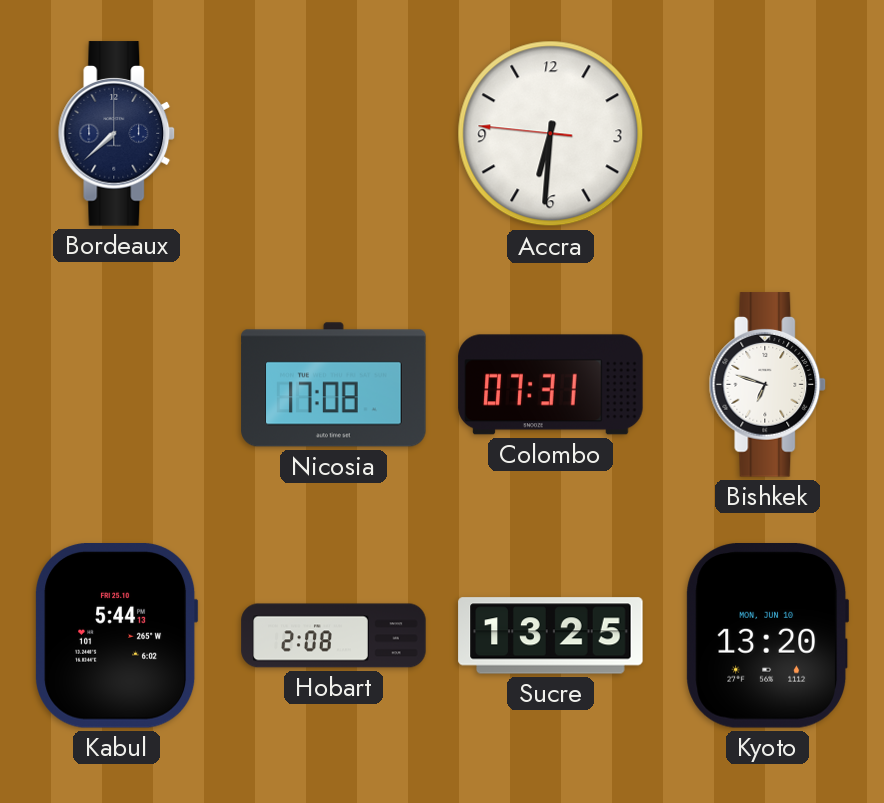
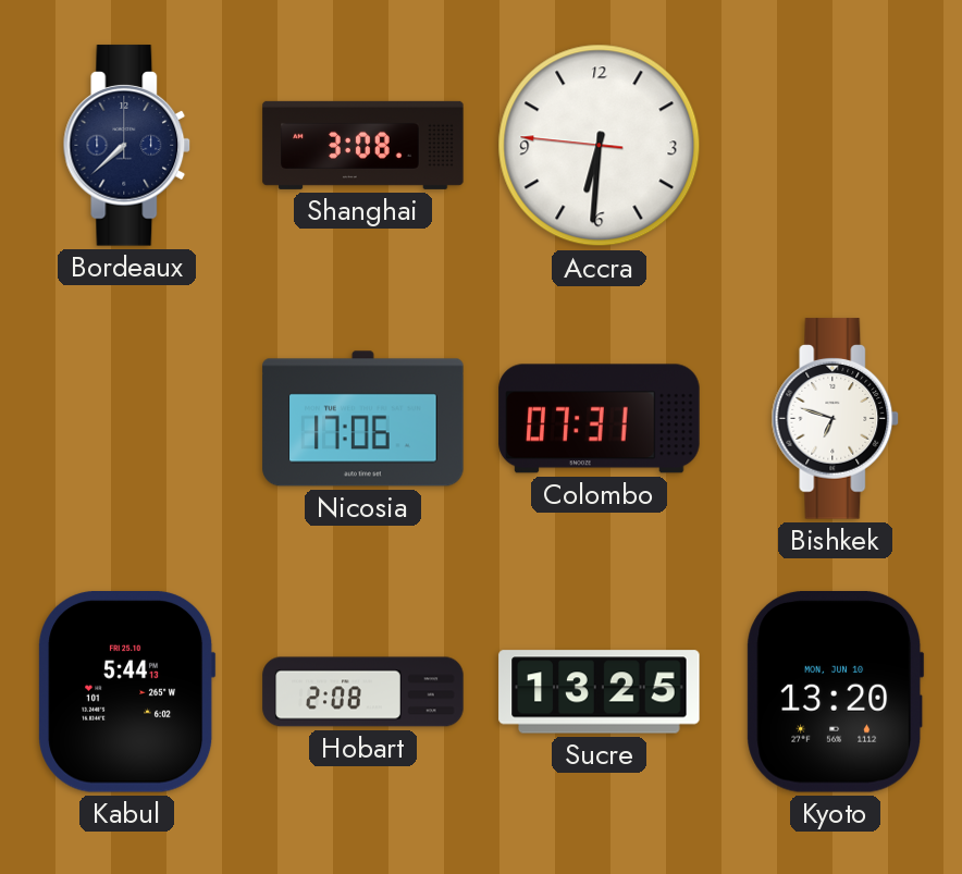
Shanghai: none -> 3:08 (363, 145)
Nicosia: 17:08 -> 17:06 (363, 419)
